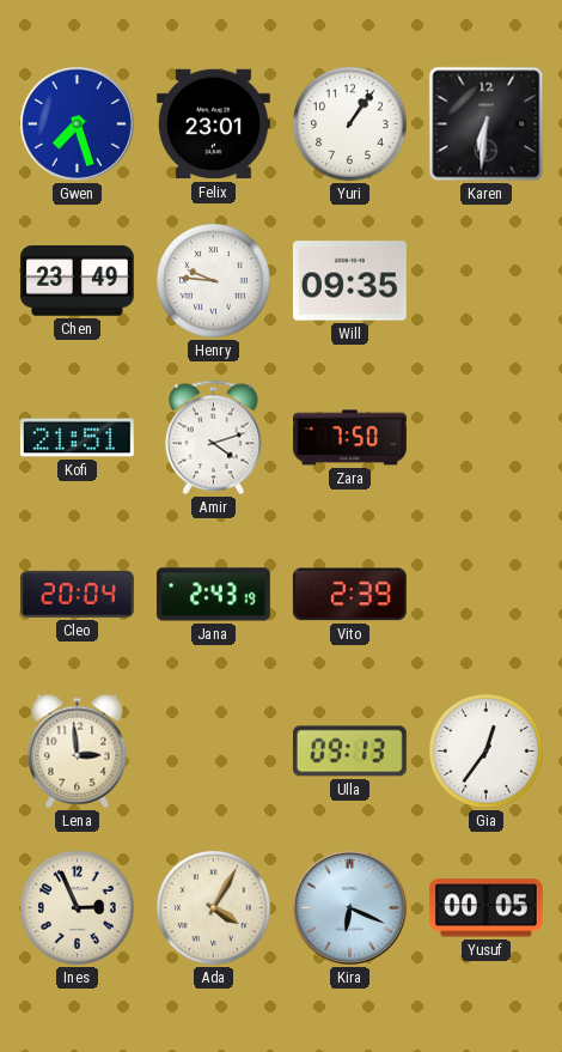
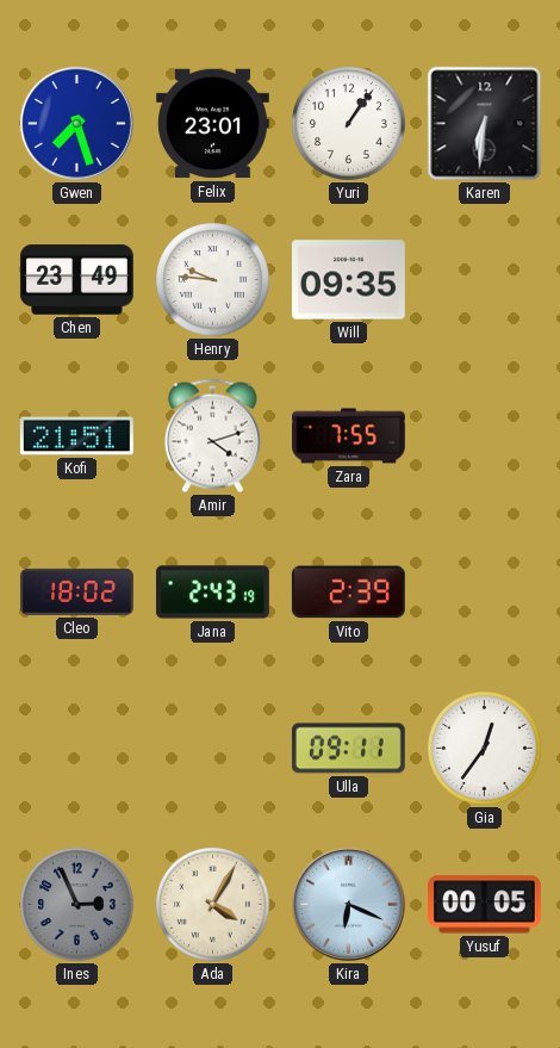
Zara: 7:50 -> 7:55 (349, 436)
Cleo: 20:04 -> 18:02 (76, 591)
Lena: 2:59 -> none (78, 752)
Ulla: 09:13 -> 09:11 (348, 749)
Ines dial: cream -> grey (77, 905)
